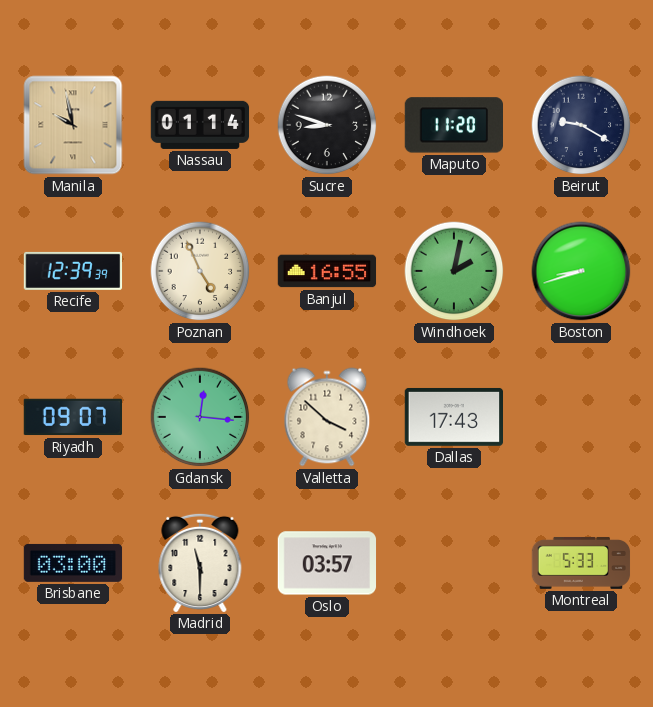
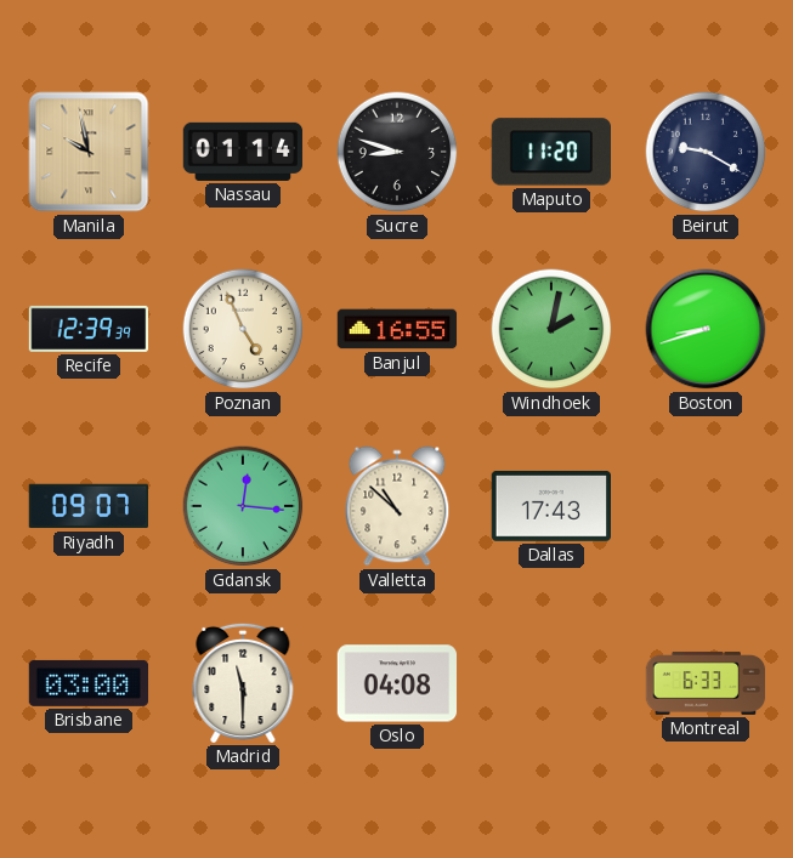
Valletta: 3:52 -> 10:52 (397, 506)
Oslo: 03:57 -> 04:08 (397, 683)
Montreal: 5:33 -> 6:33 (706, 683)
